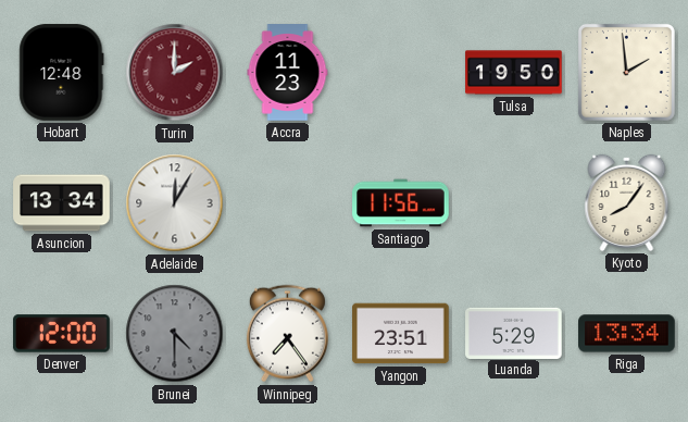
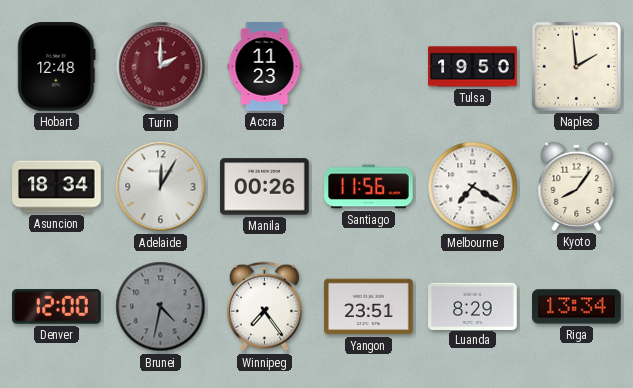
Asuncion: 13:34 -> 18:34 (57, 187)
Manila: none -> 00:26 (265, 187)
Melbourne: none -> 7:20 (473, 187)
Brunei: 4:30 -> 4:32 (161, 307)
Luanda: 5:29 -> 8:29 (473, 306)
